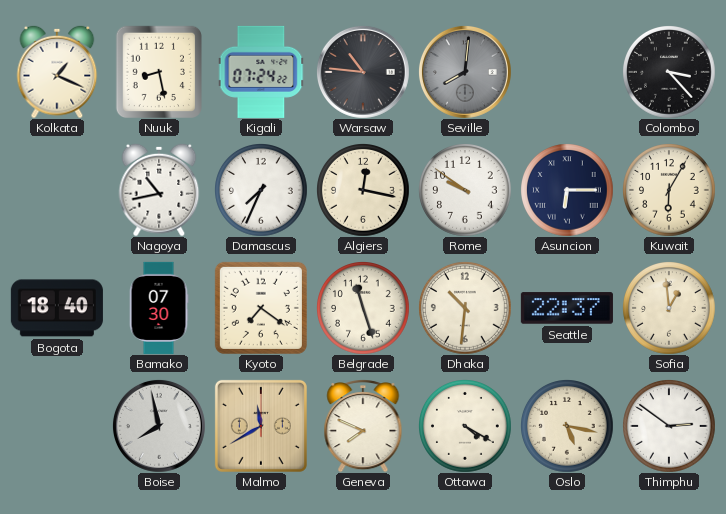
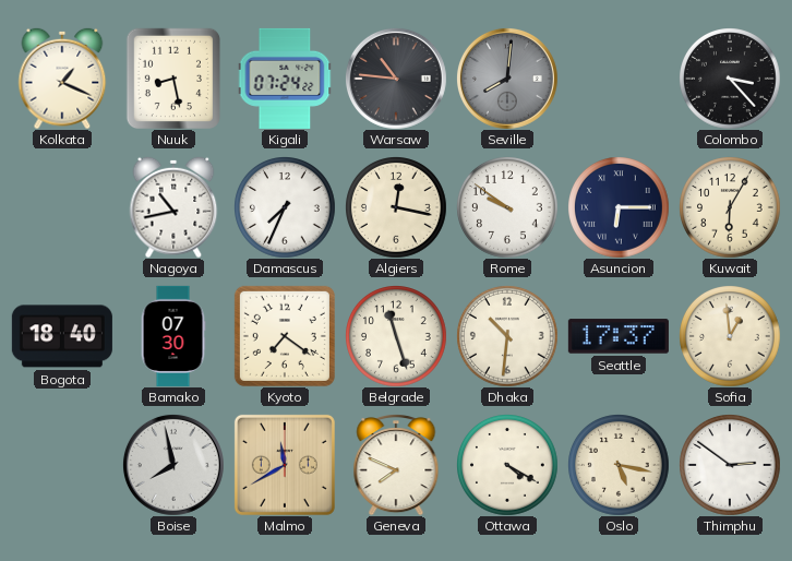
Seattle: 22:37 -> 17:37 (619, 336)
